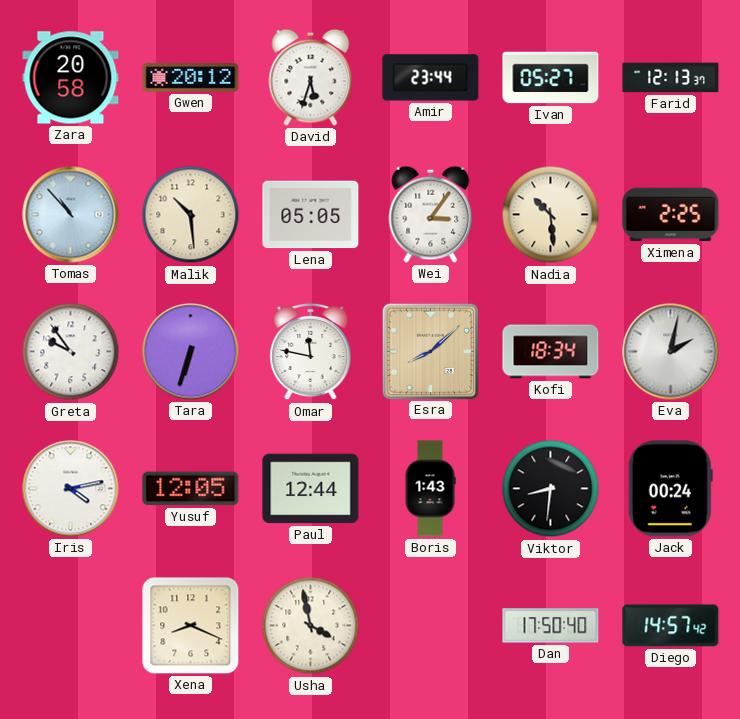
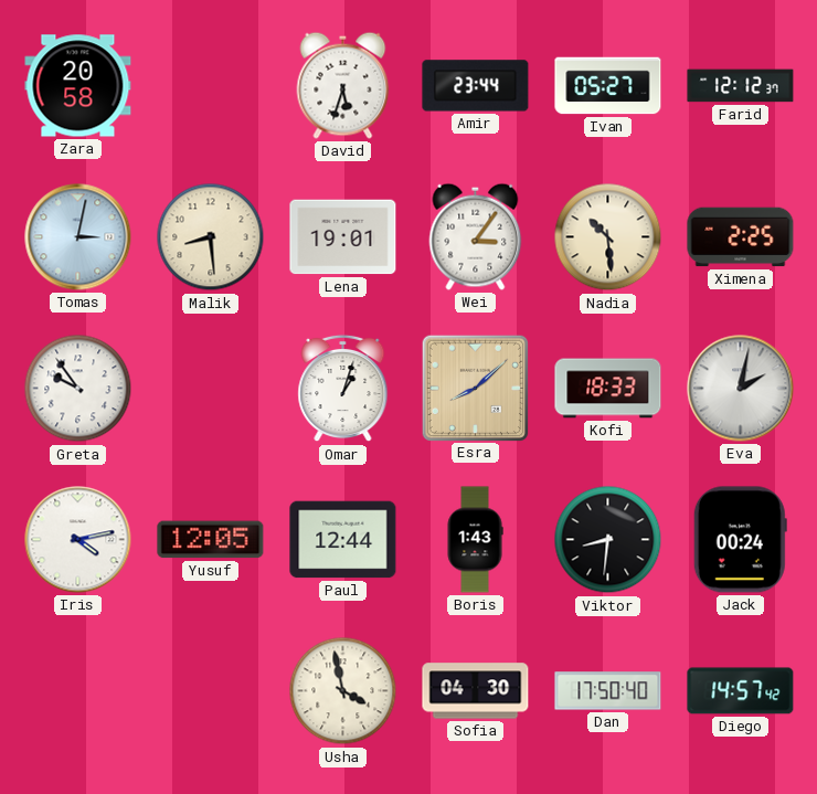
Gwen: 20:12 -> none (191, 78)
Farid: 12:13 -> 12:12 (741, 86)
Tomas: 10:53 -> 3:02 (78, 237)
Malik: 10:29 -> 8:29 (211, 237)
Lena: 05:05 -> 19:01 (343, 237)
Tara: 6:33 -> none (191, 352)
Omar: 11:47 -> 1:03 (343, 389)
Kofi: 18:34 -> 18:33 (608, 389)
Xena: 8:19 -> none (191, 626)
Sofia: none -> 04:30 (476, 691)
